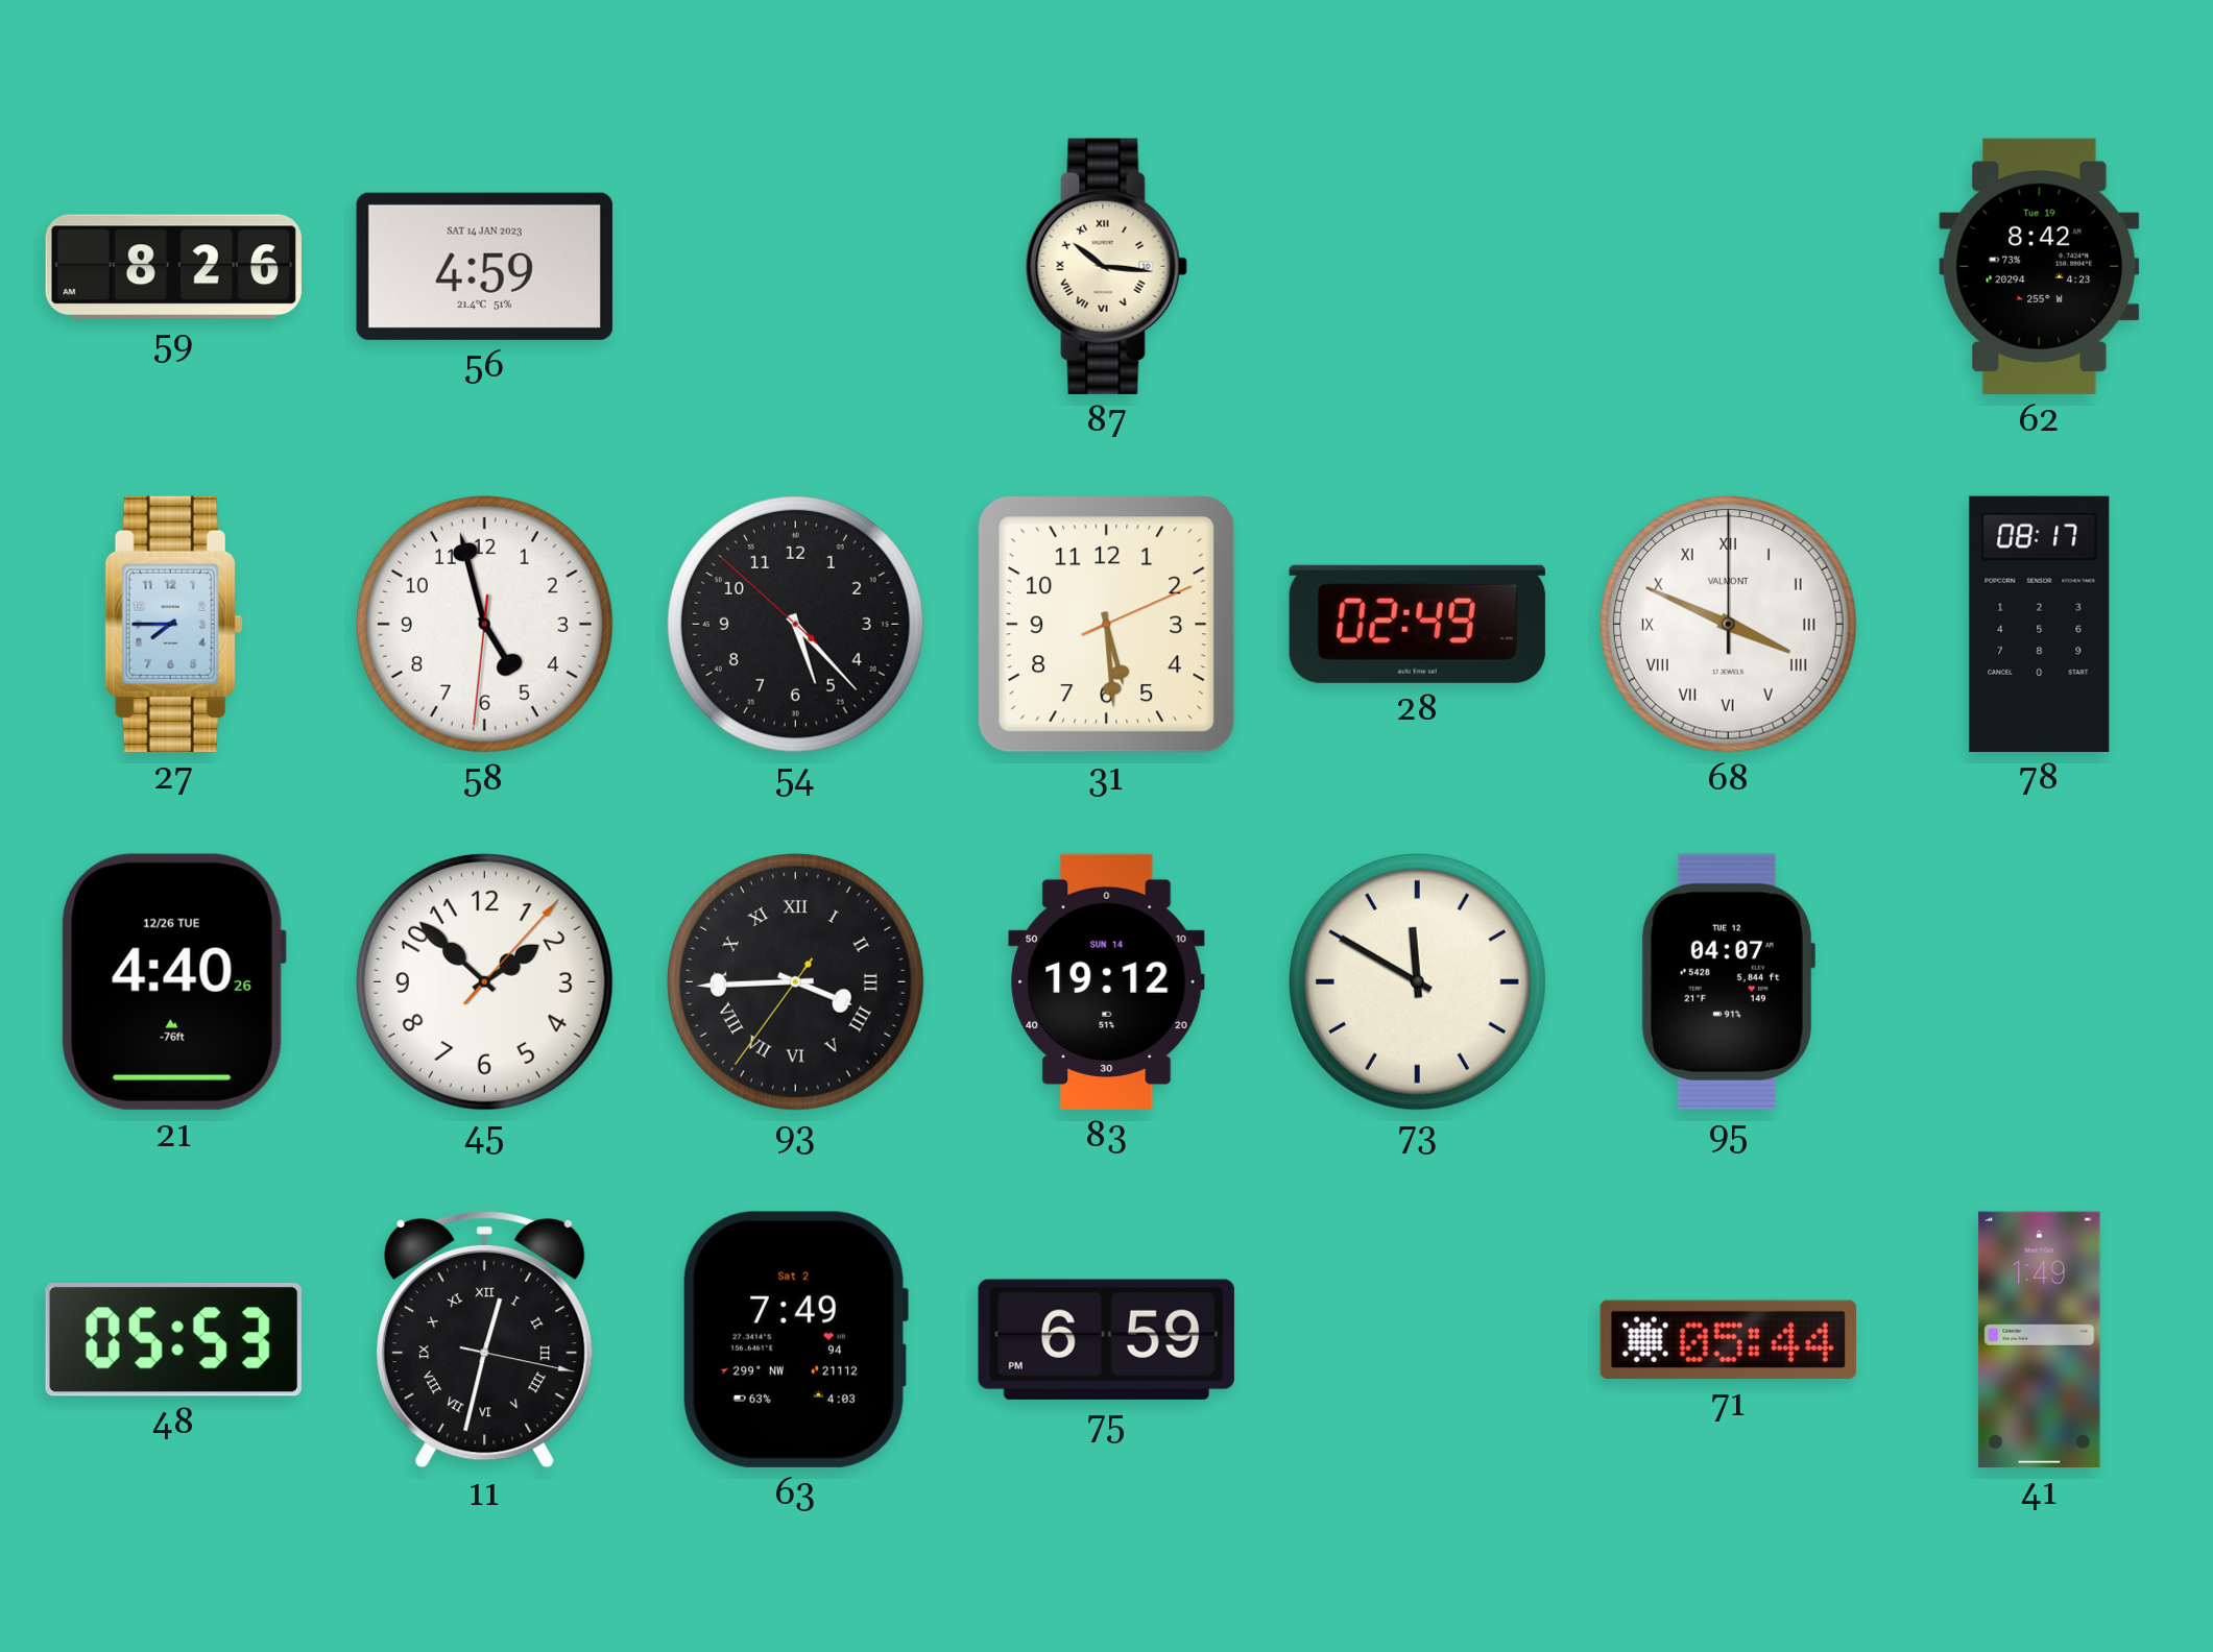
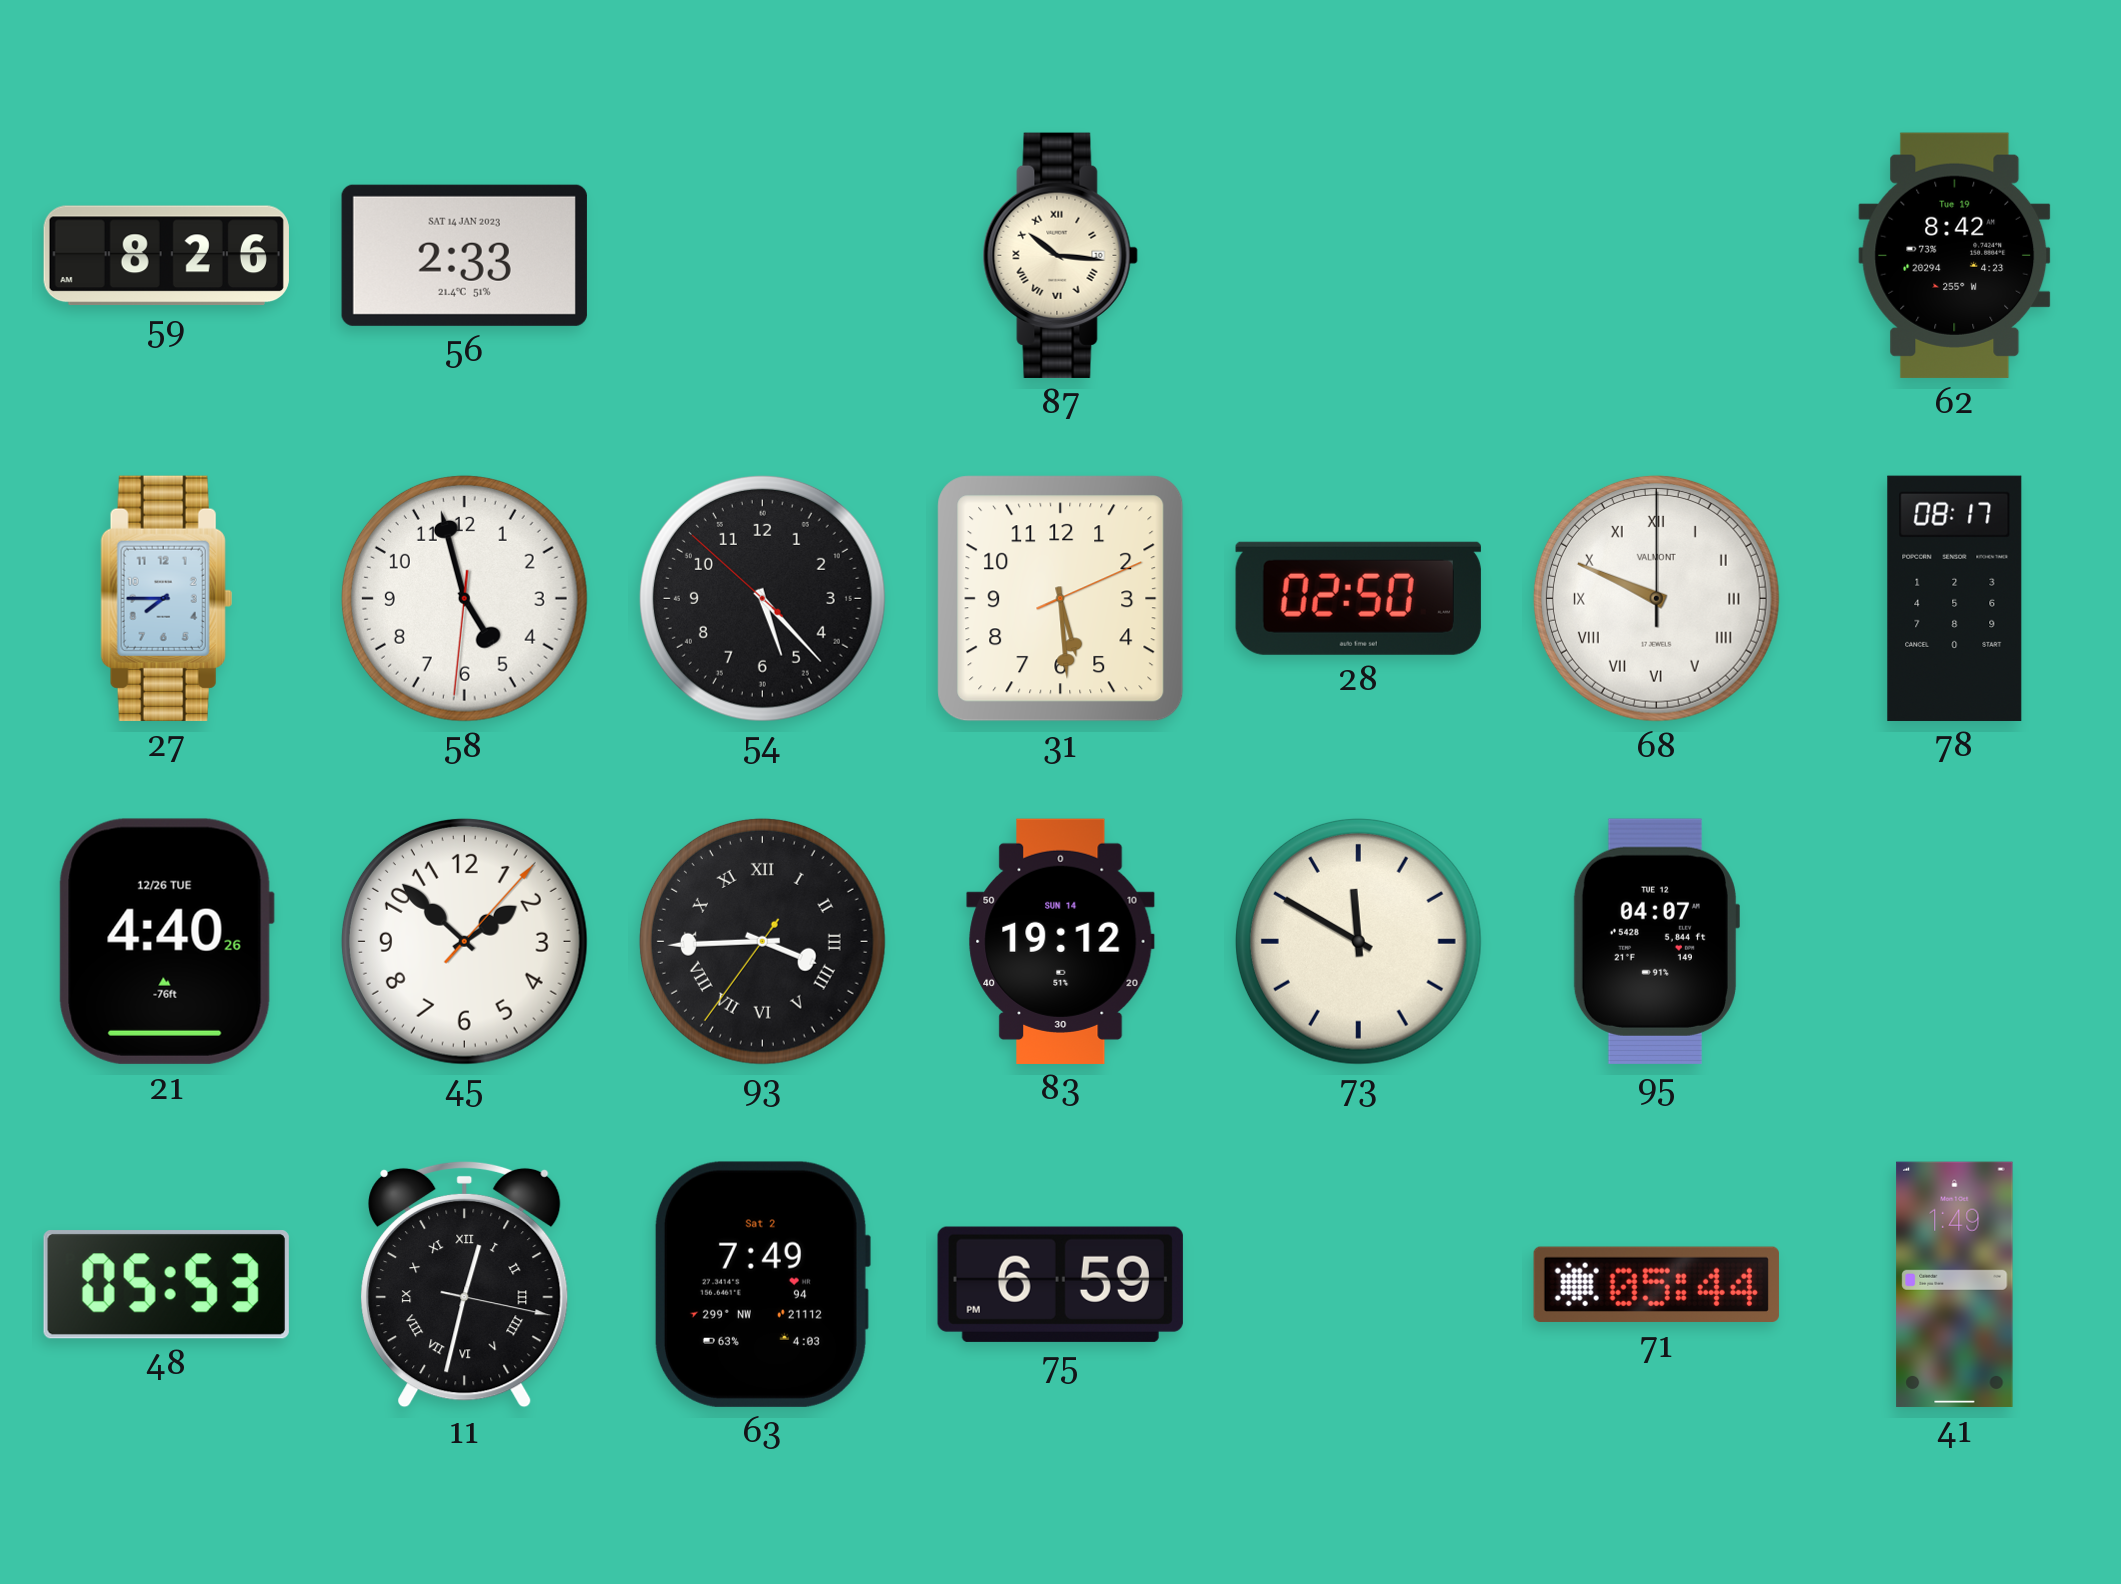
56: 4:59 -> 2:33 (464, 255)
28: 02:49 -> 02:50 (1358, 598)
68: 3:49 -> 9:49 (1656, 598)
